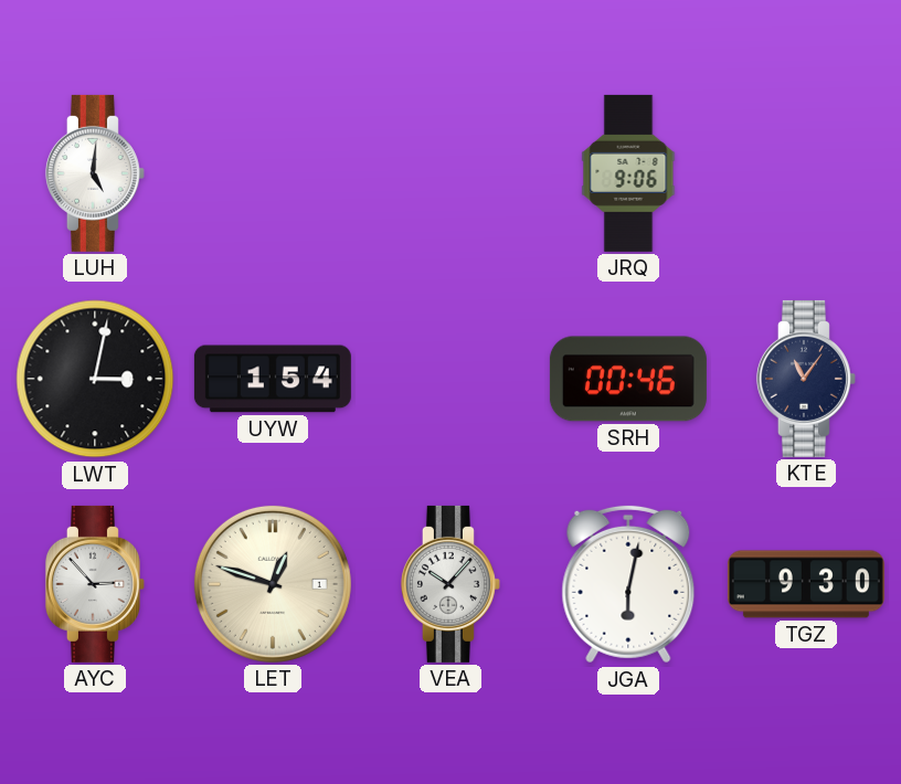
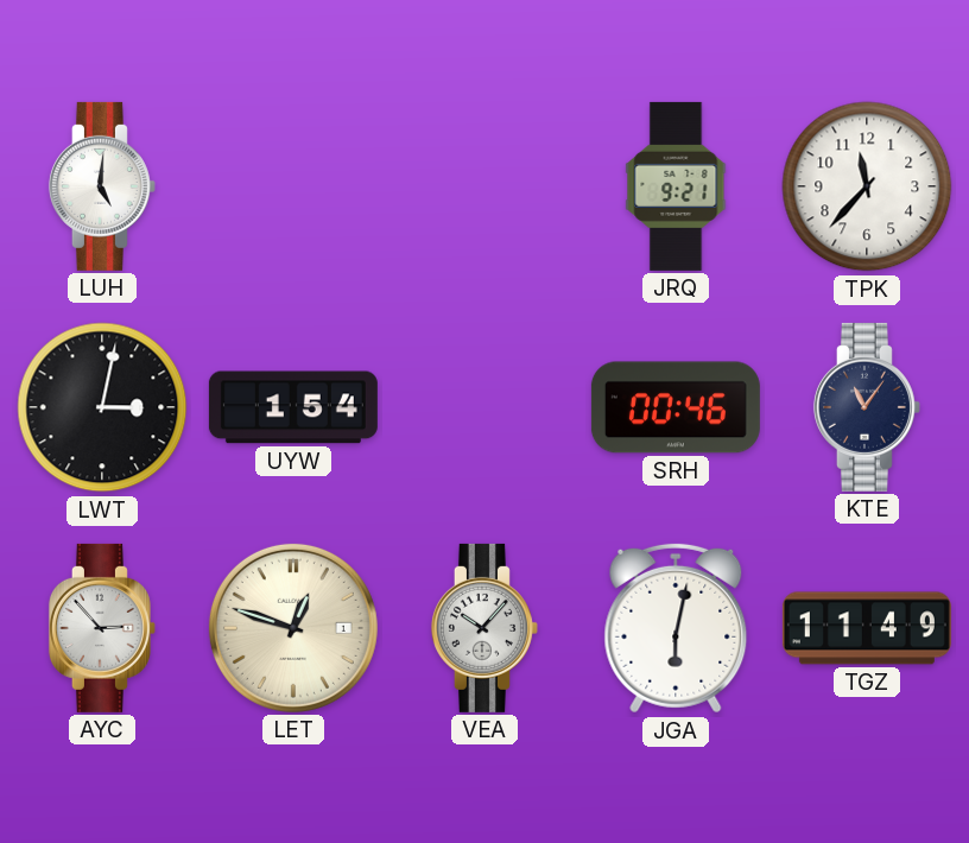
JRQ: 9:06 -> 9:21 (676, 186)
TPK: none -> 11:37 (867, 186)
TGZ: 9:30 -> 11:49 (867, 628)
